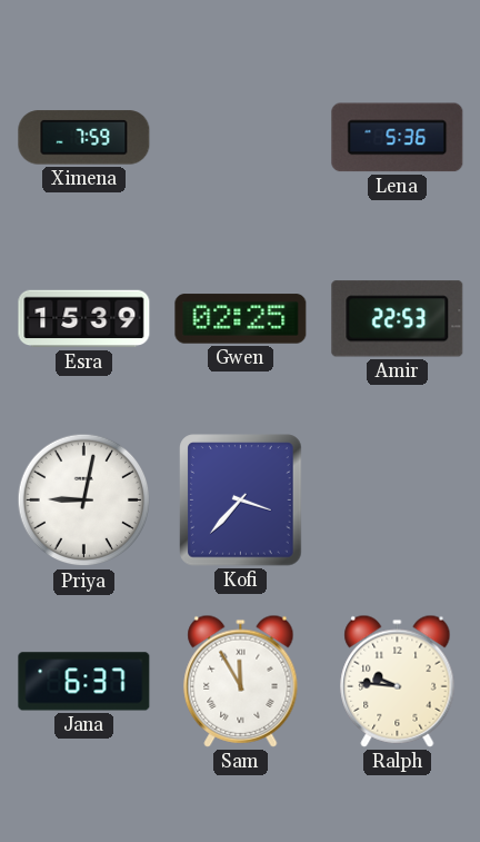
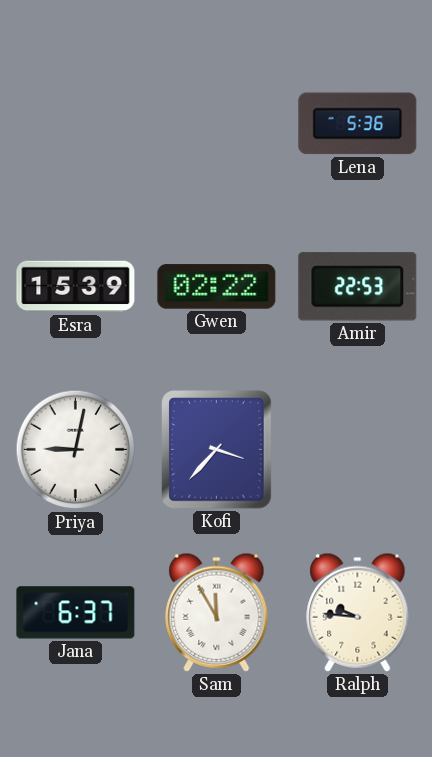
Ximena: 7:59 -> none (84, 138)
Gwen: 02:25 -> 02:22 (217, 287)
